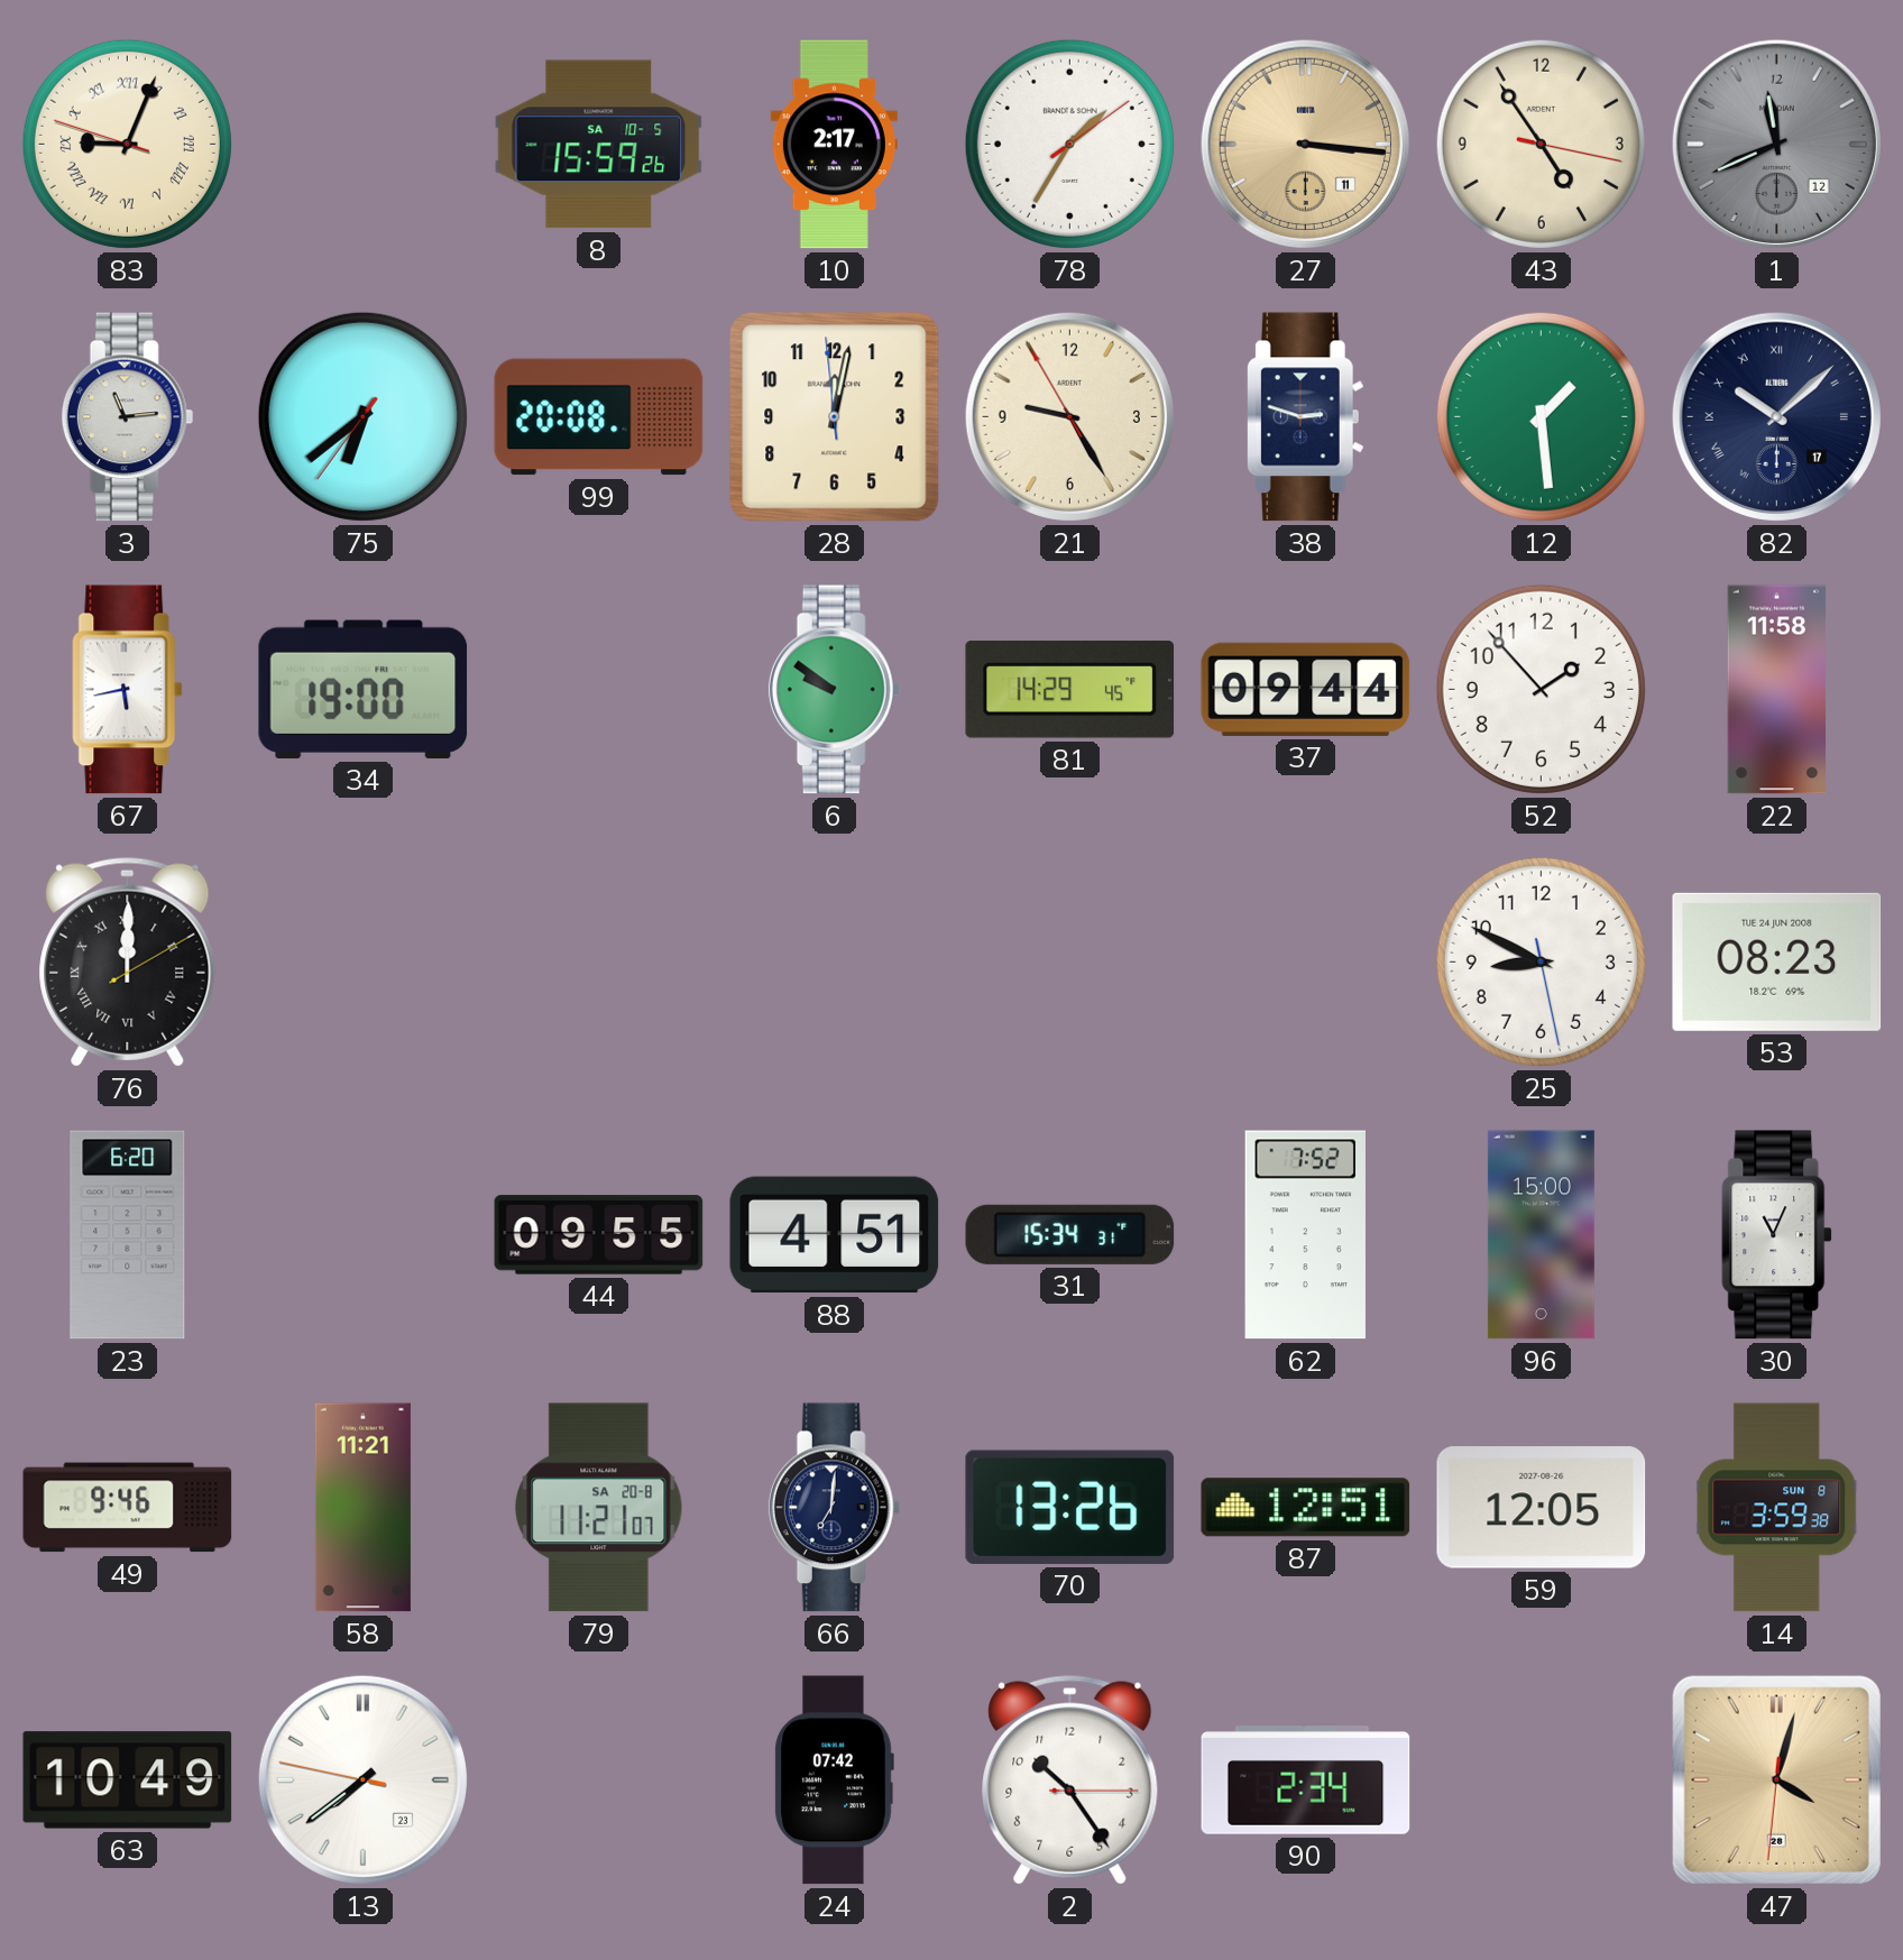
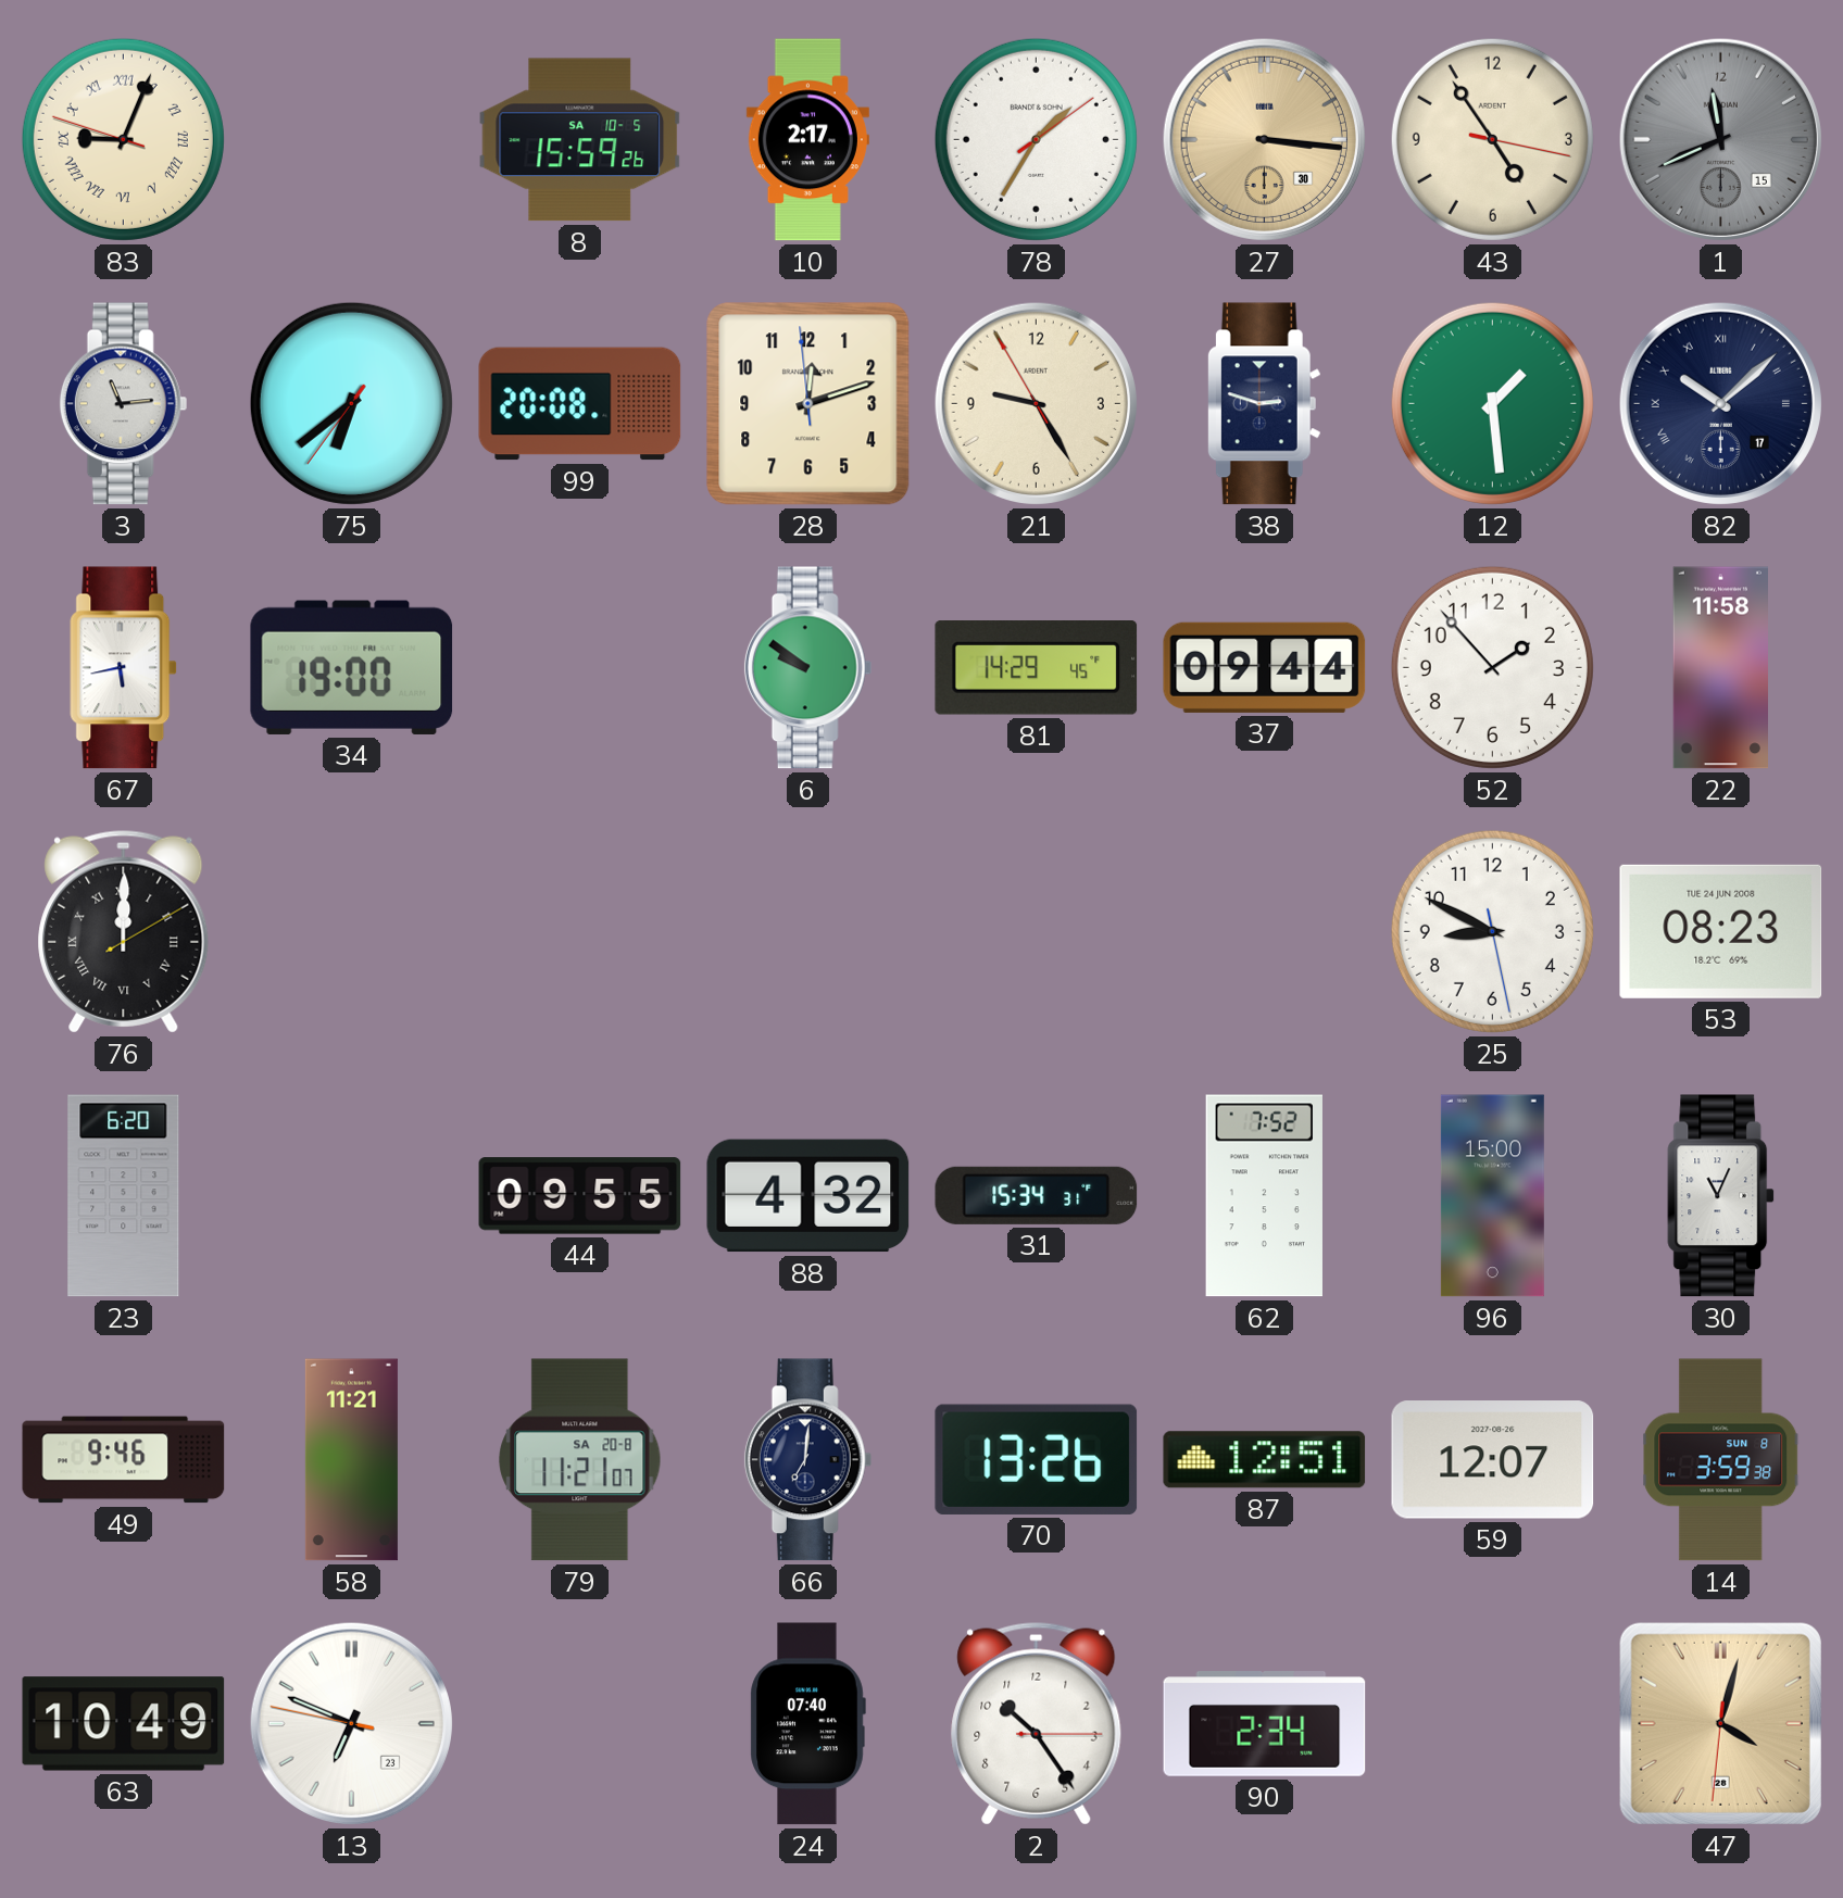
27 date: 11 -> 30 (1264, 139)
1 date: 12 -> 15 (1720, 139)
28: 12:01 -> 12:11 (808, 404)
88: 4:51 -> 4:32 (808, 1196)
59: 12:05 -> 12:07 (1493, 1460)
13: 7:38 -> 6:48 (351, 1723)
24: 07:42 -> 07:40 (807, 1724)
